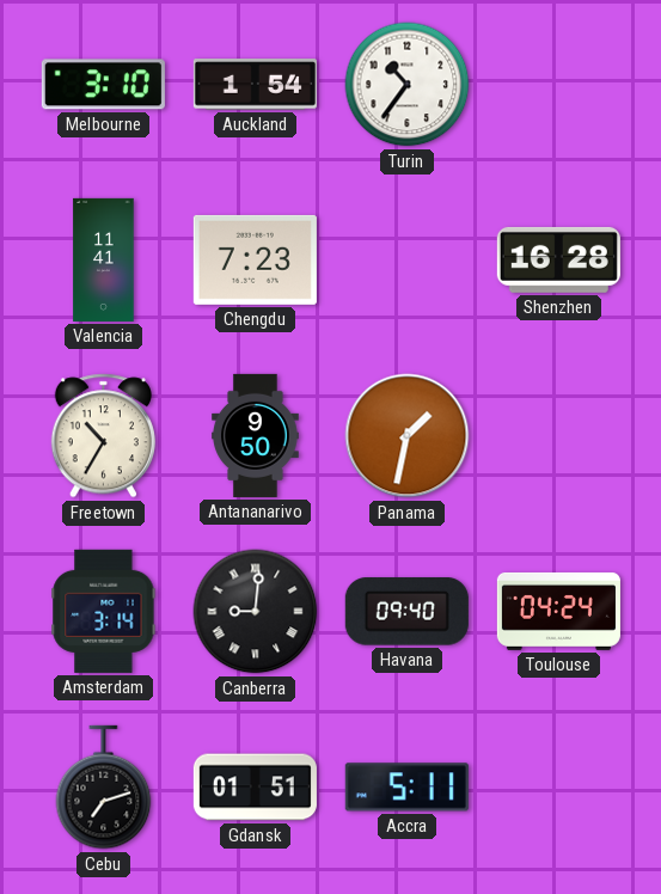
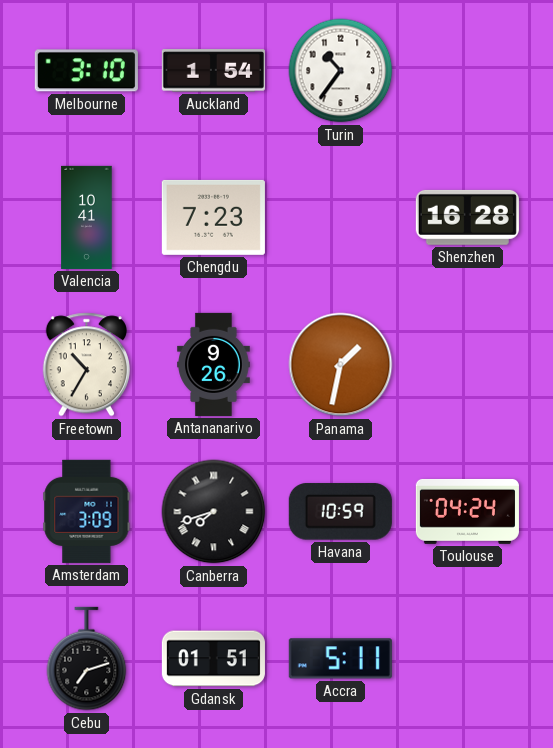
Valencia: 11:41 -> 10:41 (87, 217)
Antananarivo: 9:50 -> 9:26 (214, 364)
Amsterdam: 3:14 -> 3:09 (87, 511)
Canberra: 9:01 -> 7:42 (214, 512)
Havana: 09:40 -> 10:59 (340, 512)
